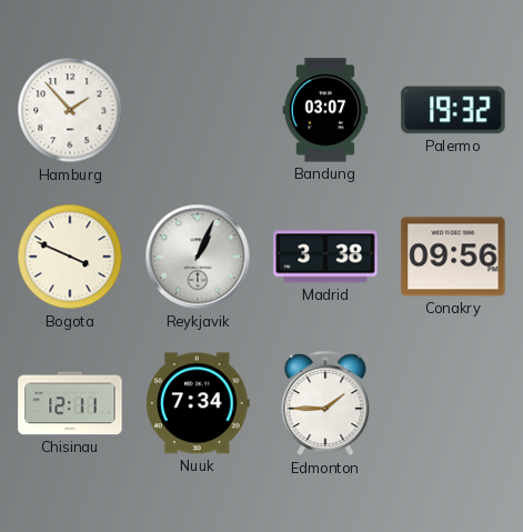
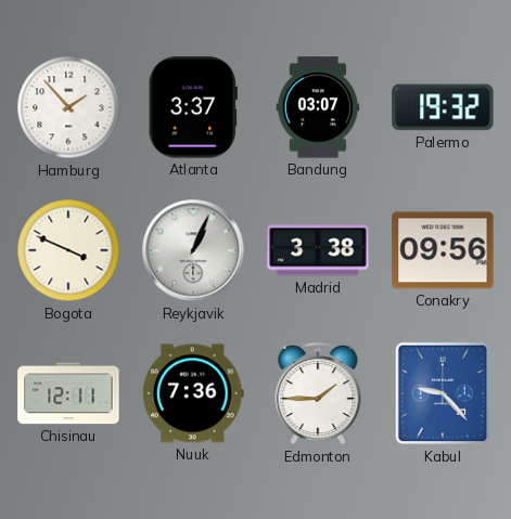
Atlanta: none -> 3:37 (193, 107)
Nuuk: 7:34 -> 7:36 (193, 393)
Kabul: none -> 9:23 (443, 393)
